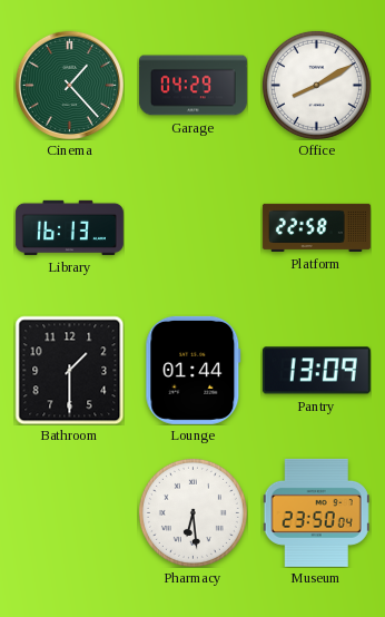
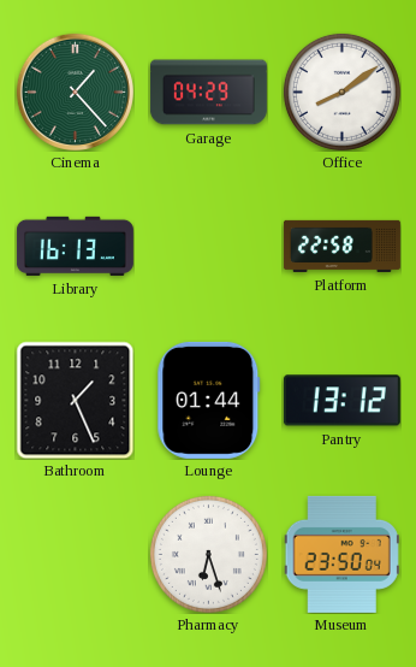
Office: 8:10 -> 8:09 (341, 92)
Bathroom: 1:30 -> 1:26 (75, 400)
Pantry: 13:09 -> 13:12 (341, 401)
Pharmacy: 6:29 -> 6:27 (208, 554)
